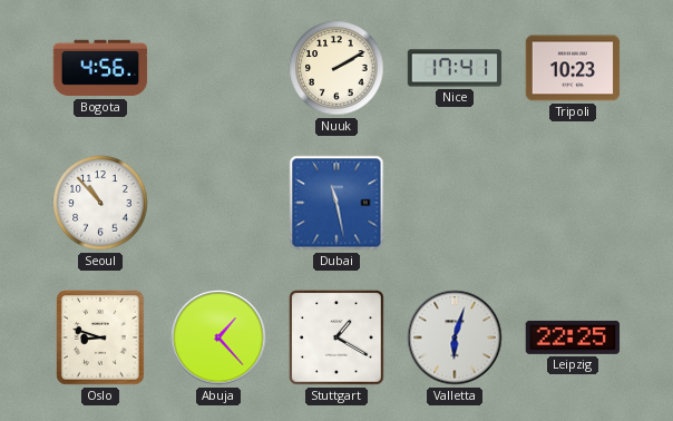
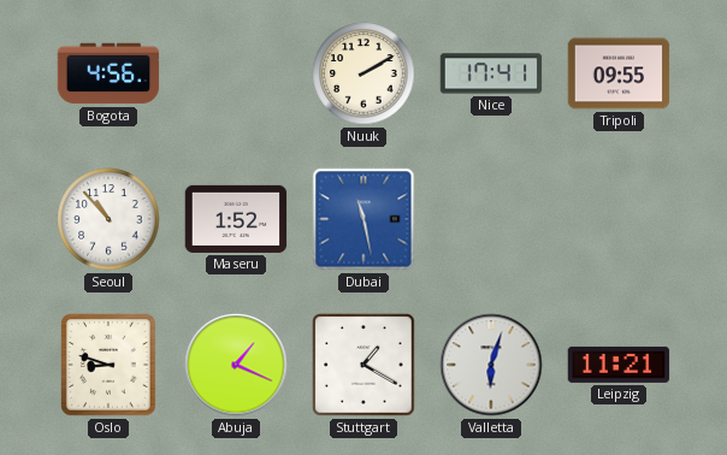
Tripoli: 10:23 -> 09:55 (619, 73)
Maseru: none -> 1:52 (236, 219)
Abuja: 1:23 -> 1:19 (236, 365)
Leipzig: 22:25 -> 11:21 (619, 365)
